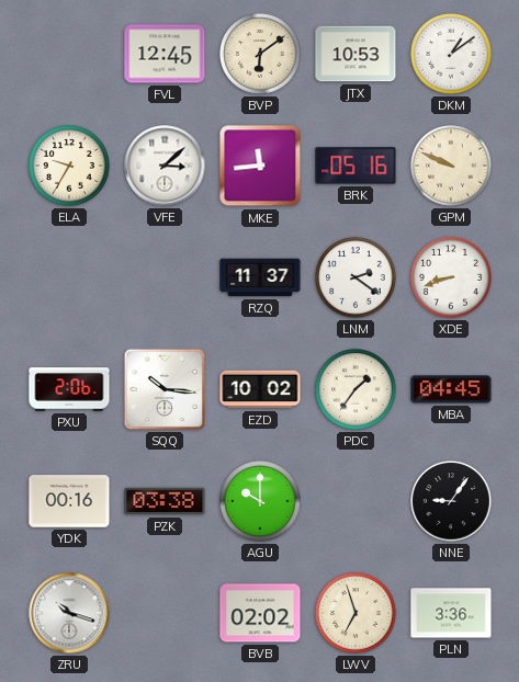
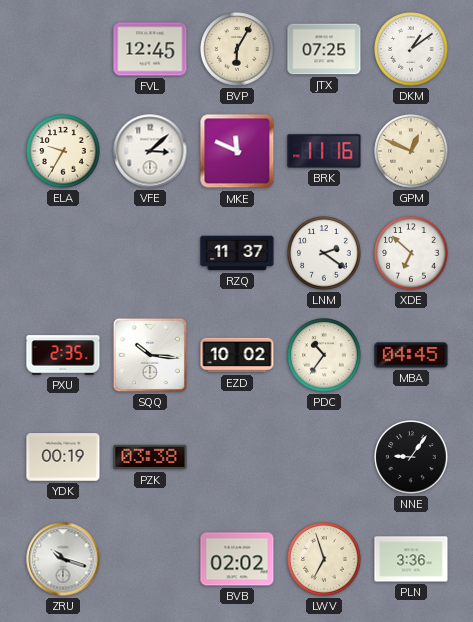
BVP: 6:09 -> 6:05 (237, 49)
JTX: 10:53 -> 07:25 (324, 49)
MKE: 11:44 -> 11:49 (237, 151)
BRK: 05:16 -> 11:16 (324, 151)
GPM: 9:49 -> 12:49 (411, 151)
XDE: 8:42 -> 6:52 (411, 253)
PXU: 2:06 -> 2:35 (63, 355)
PDC: 1:36 -> 10:36 (324, 355)
YDK: 00:16 -> 00:19 (63, 457)
AGU: 10:00 -> none (260, 501)
